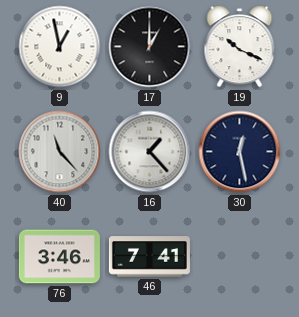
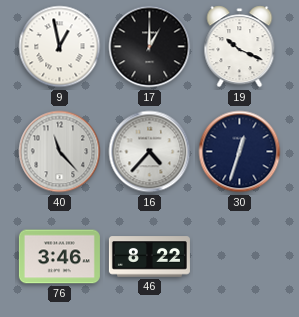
16: 1:23 -> 4:37 (150, 152)
30: 12:28 -> 12:33 (240, 152)
46: 7:41 -> 8:22 (149, 257)
